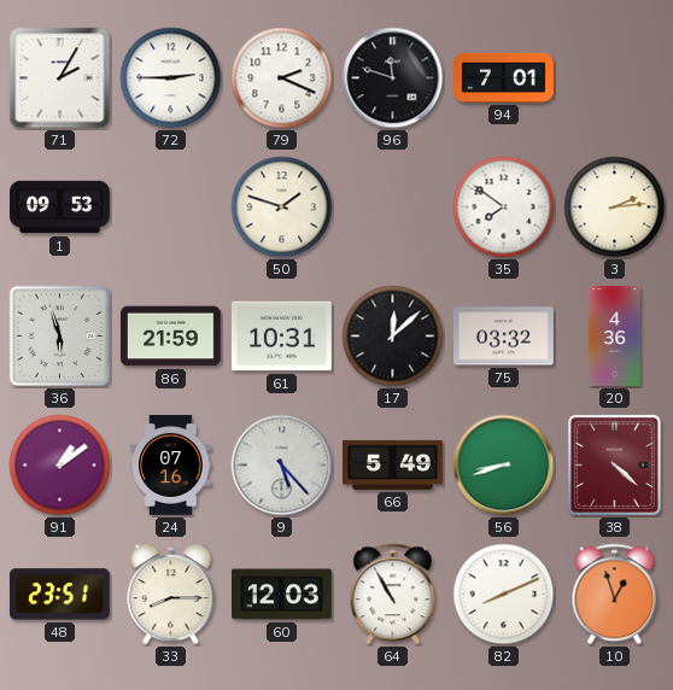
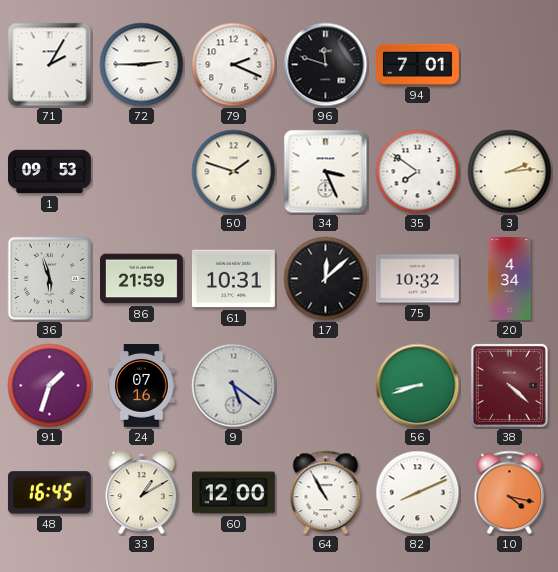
34: none -> 3:26 (326, 172)
75: 03:32 -> 10:32 (418, 279)
20: 4:36 -> 4:34 (510, 279)
91: 1:09 -> 1:33 (50, 386)
9: 5:23 -> 5:21 (234, 386)
66: 5:49 -> none (393, 464)
48: 23:51 -> 16:45 (49, 493)
33: 8:15 -> 1:10 (142, 493)
60: 12:03 -> 12:00 (234, 493)
10: 12:57 -> 4:17 (510, 493)
